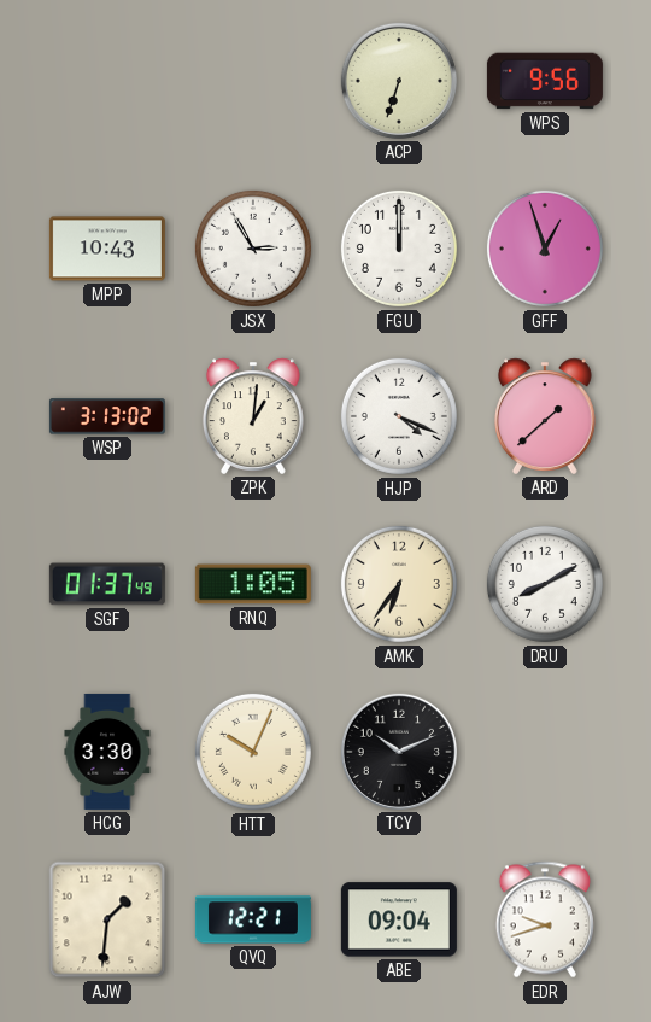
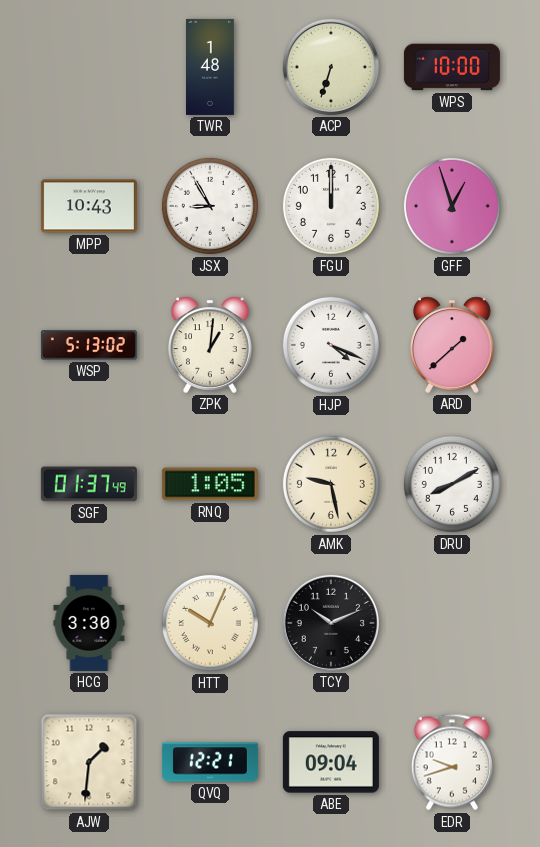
TWR: none -> 1:48 (211, 67)
WPS: 9:56 -> 10:00 (452, 67)
JSX: 2:55 -> 8:55 (210, 206)
WSP: 3:13 -> 5:13 (89, 345)
AMK: 6:36 -> 9:28 (331, 484)
